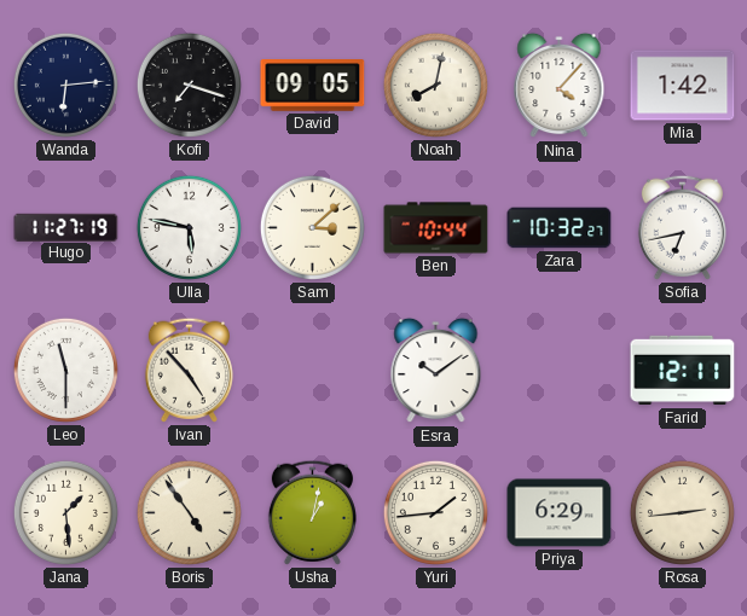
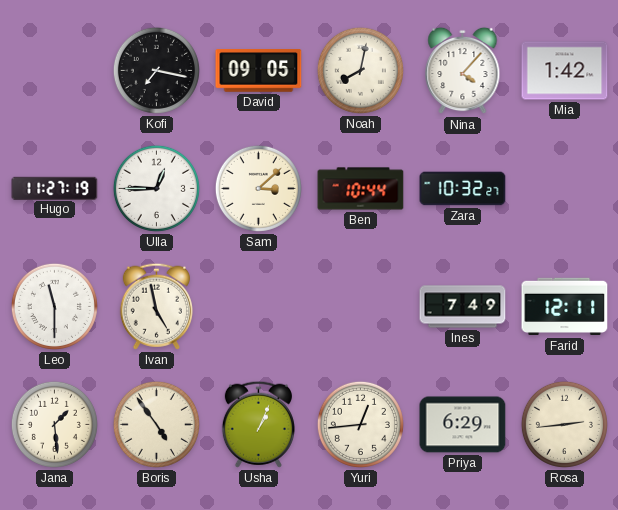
Wanda: 6:14 -> none (65, 85)
Kofi: 7:18 -> 7:17 (156, 70)
Ulla: 5:47 -> 12:45 (156, 188)
Sofia: 6:43 -> none (682, 227)
Ivan: 4:53 -> 4:58 (156, 306)
Esra: 10:09 -> none (436, 371)
Ines: none -> 7:49 (463, 307)
Usha: 1:02 -> 1:04 (258, 424)
Yuri: 1:44 -> 12:44 (360, 424)
